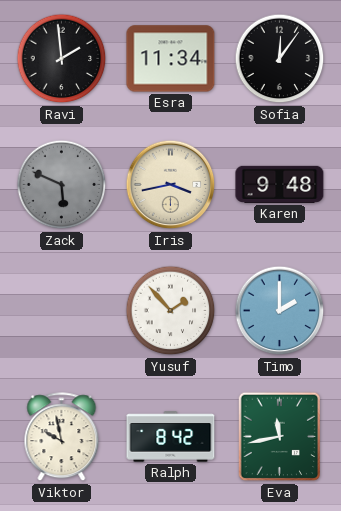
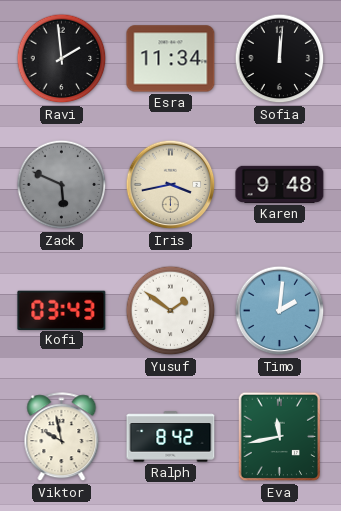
Sofia: 12:06 -> 12:01 (280, 59)
Kofi: none -> 03:43 (62, 310)
Yusuf: 1:53 -> 1:51 (171, 311)
Timo: 2:00 -> 2:01 (280, 311)
